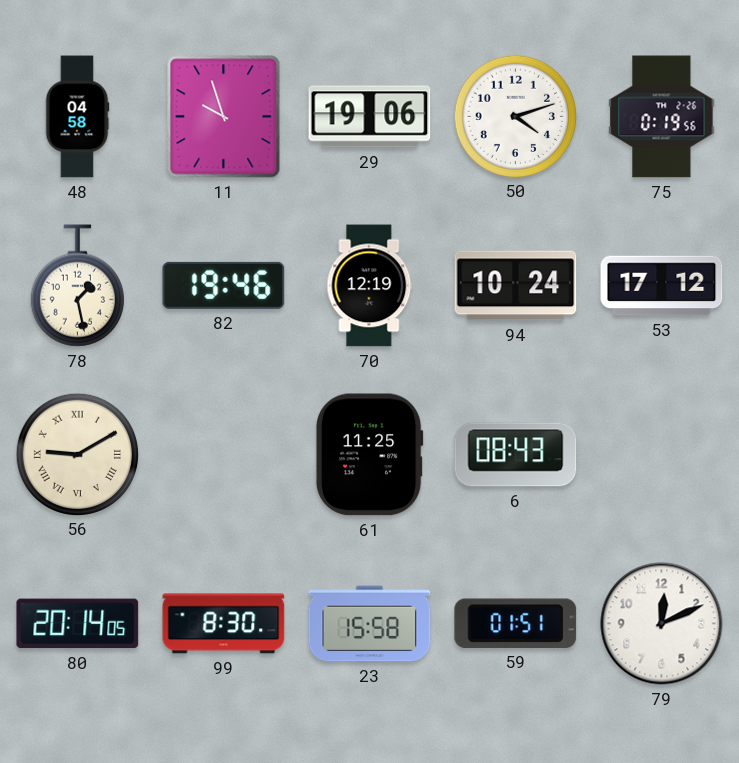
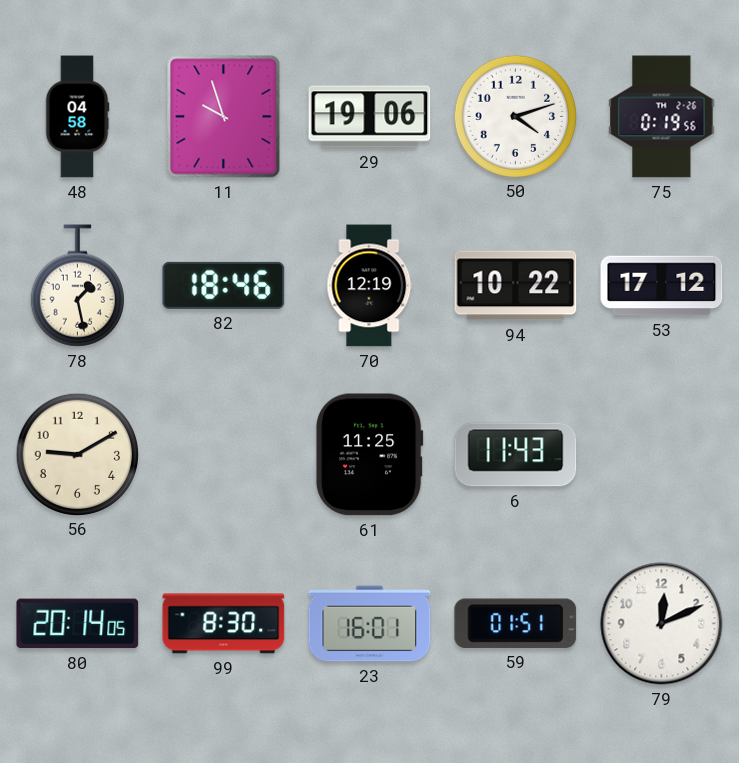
82: 19:46 -> 18:46 (224, 285)
94: 10:24 -> 10:22 (516, 286)
56 numerals: Roman -> Arabic (77, 454)
6: 08:43 -> 11:43 (516, 455)
23: 15:58 -> 16:01 (370, 624)
